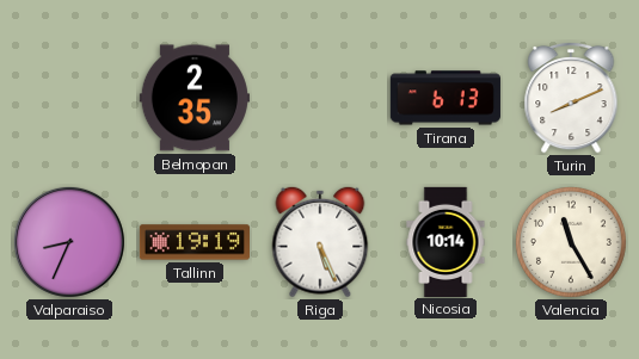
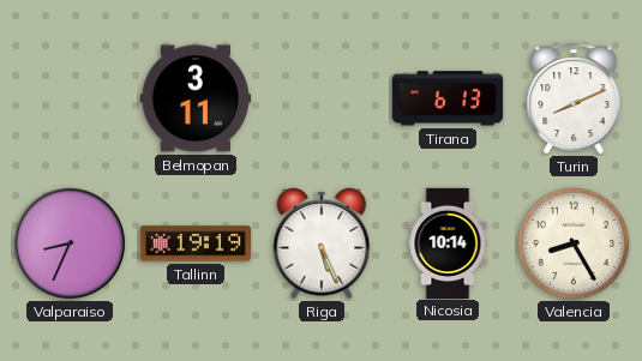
Belmopan: 2:35 -> 3:11 (196, 98)
Valencia: 11:25 -> 8:25 (574, 243)
